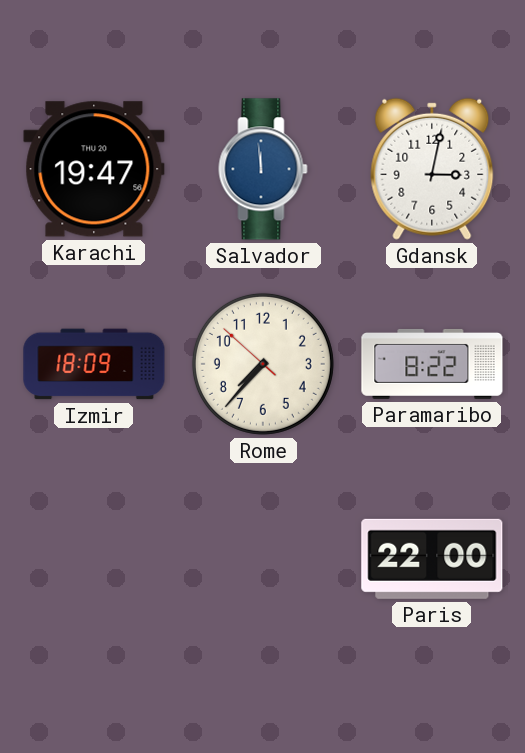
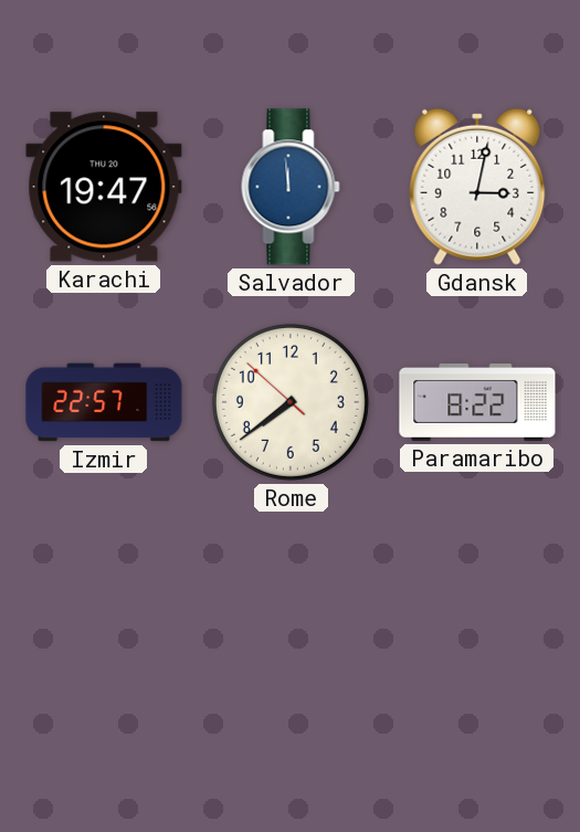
Izmir: 18:09 -> 22:57 (104, 402)
Rome: 7:36 -> 7:38 (291, 402)
Paris: 22:00 -> none (432, 559)
